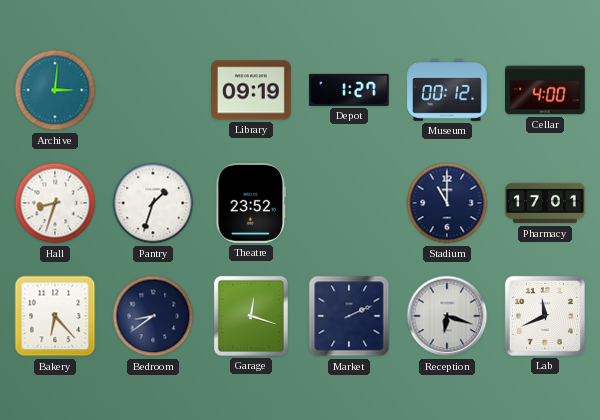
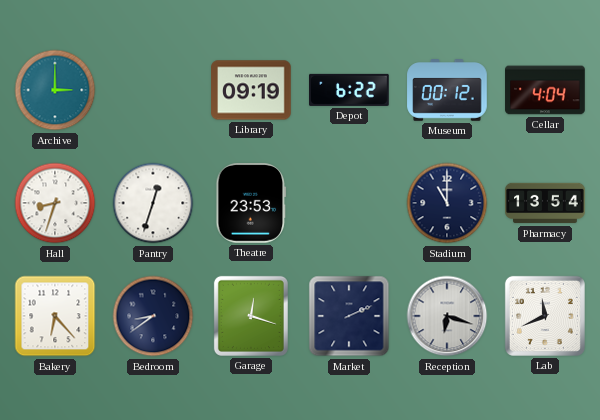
Archive: 3:01 -> 3:00 (55, 90)
Depot: 1:27 -> 6:22 (349, 90)
Cellar: 4:00 -> 4:04 (545, 90)
Pantry: 1:33 -> 12:33 (153, 203)
Theatre: 23:52 -> 23:53 (251, 203)
Pharmacy: 17:01 -> 13:54 (545, 203)
